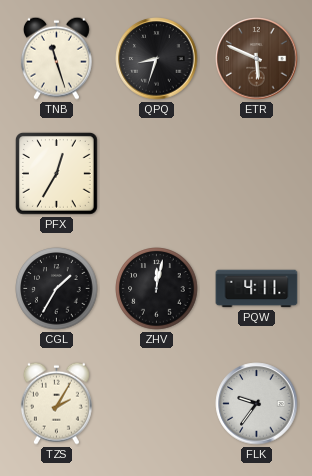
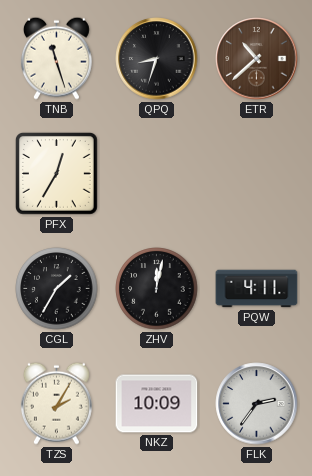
ETR: 5:49 -> 10:38 (257, 59)
NKZ: none -> 10:09 (157, 404)
FLK: 9:36 -> 2:36 (257, 404)
